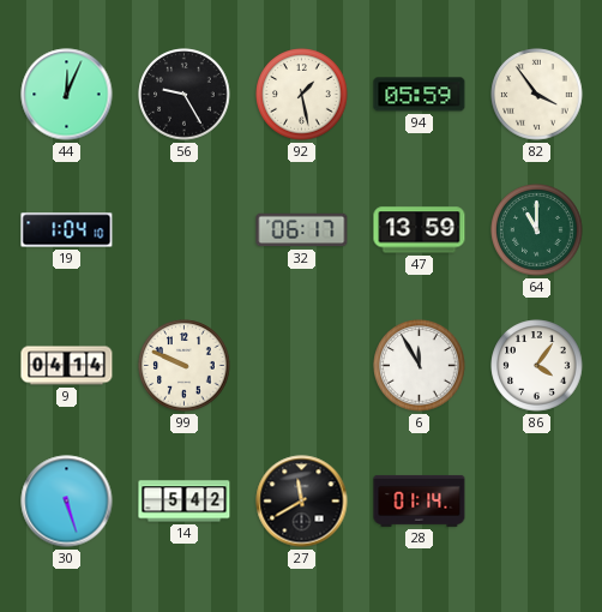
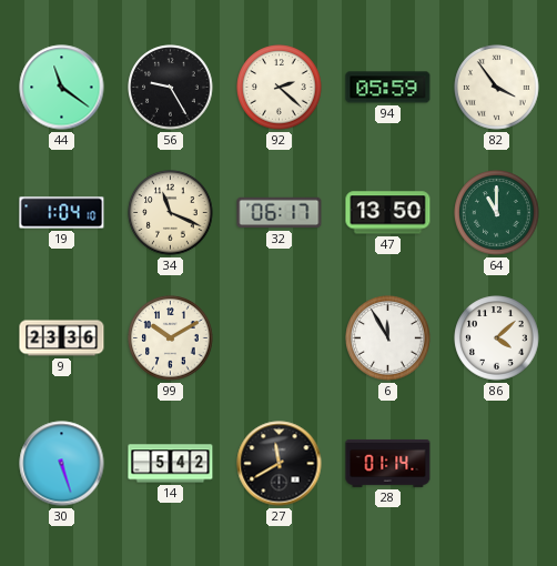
44: 12:04 -> 11:21 (62, 88)
92: 1:28 -> 2:22 (280, 88)
34: none -> 11:19 (171, 213)
47: 13:59 -> 13:50 (388, 213)
9: 04:14 -> 23:36 (62, 338)
99: 9:49 -> 10:10 (171, 338)
86: 4:06 -> 4:08 (497, 338)
